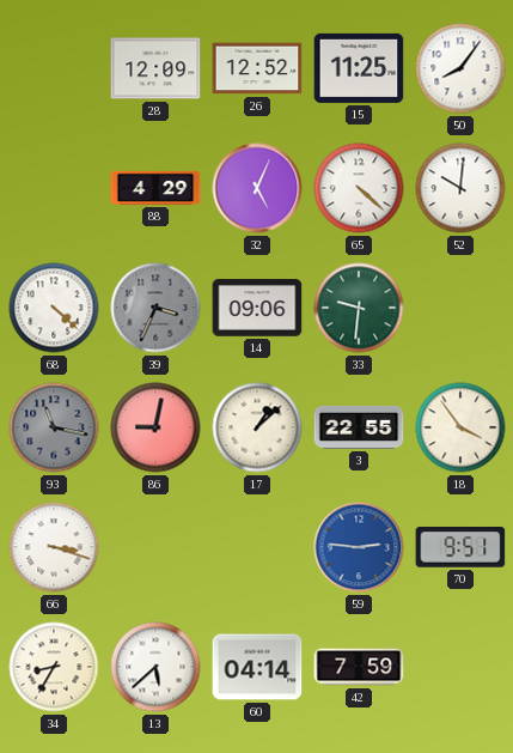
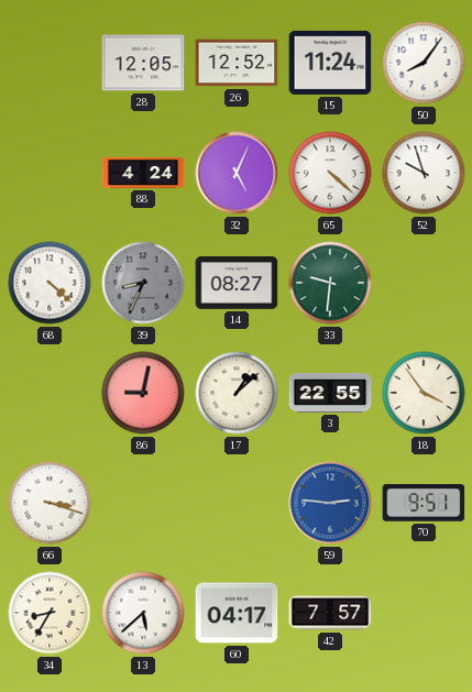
28: 12:09 -> 12:05 (143, 63)
15: 11:25 -> 11:24 (330, 63)
88: 4:29 -> 4:24 (143, 173)
52: 10:01 -> 9:57 (424, 173)
39: 3:34 -> 8:34 (143, 283)
14: 09:06 -> 08:27 (237, 283)
93: 11:17 -> none (54, 427)
60: 04:14 -> 04:17 (237, 613)
42: 7:59 -> 7:57 (330, 613)
